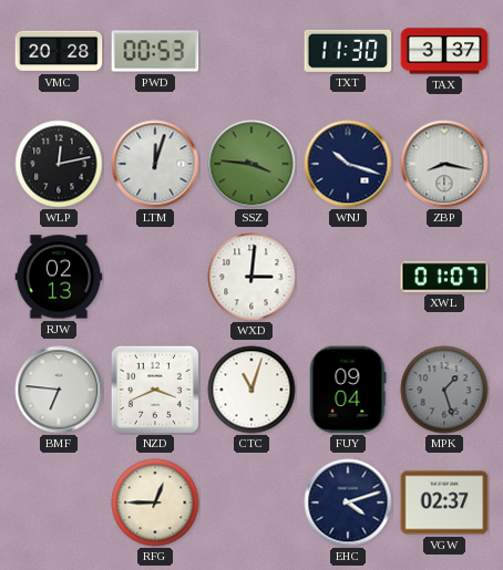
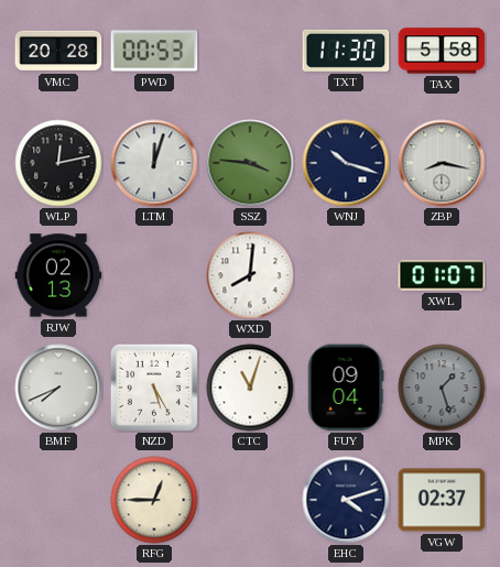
TAX: 3:37 -> 5:58 (442, 51)
WXD: 3:01 -> 8:01 (250, 275)
BMF: 6:46 -> 7:41 (58, 388)
NZD: 3:41 -> 5:25 (154, 388)
